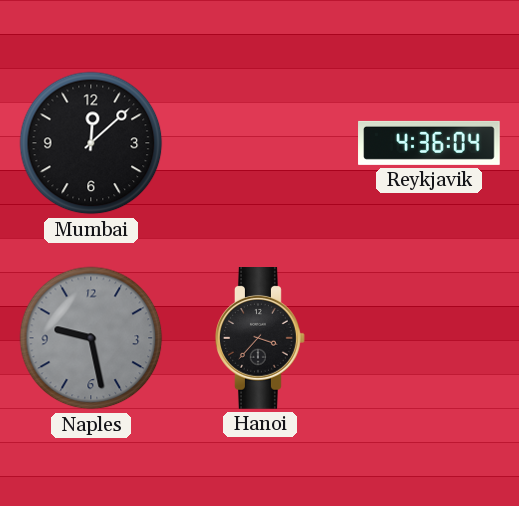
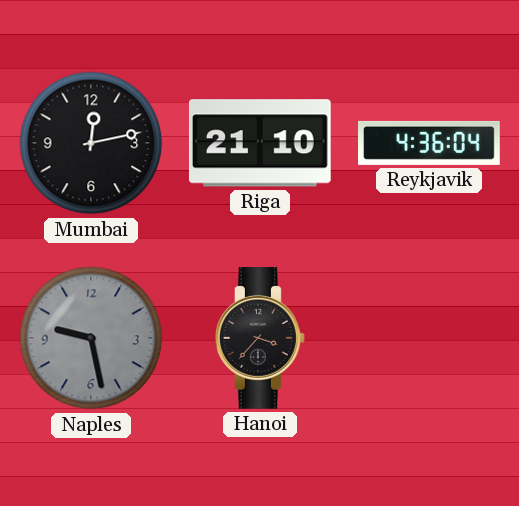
Mumbai: 12:08 -> 12:13 (91, 143)
Riga: none -> 21:10 (260, 143)
